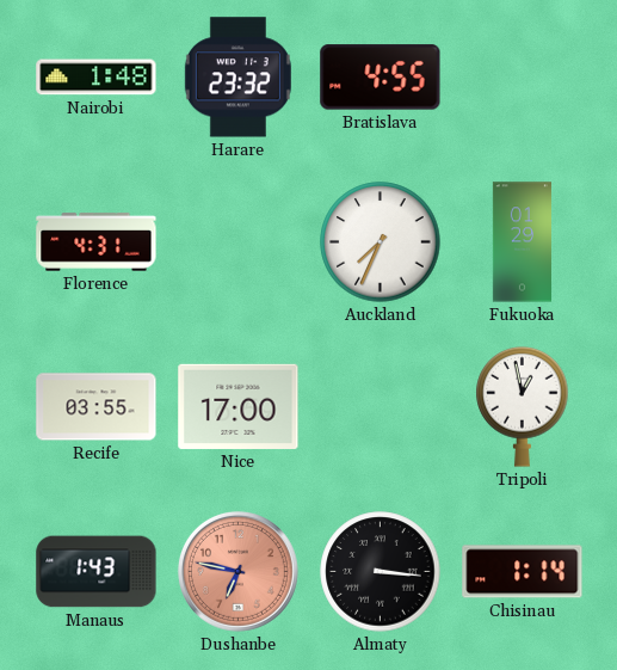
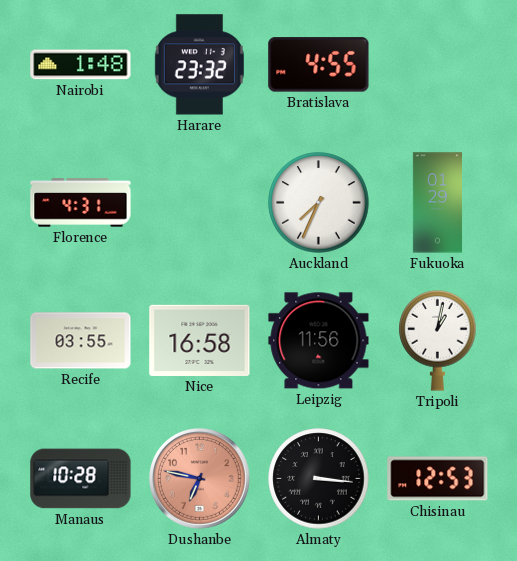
Nice: 17:00 -> 16:58 (200, 340)
Leipzig: none -> 11:56 (319, 341)
Tripoli: 12:58 -> 1:02 (438, 340)
Manaus: 1:43 -> 10:28 (81, 479)
Chisinau: 1:14 -> 12:53 (438, 479)
